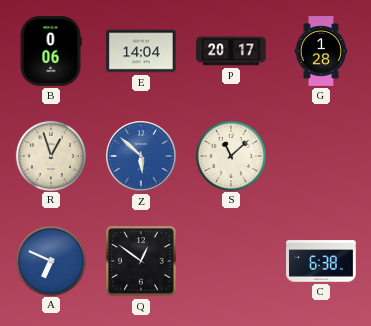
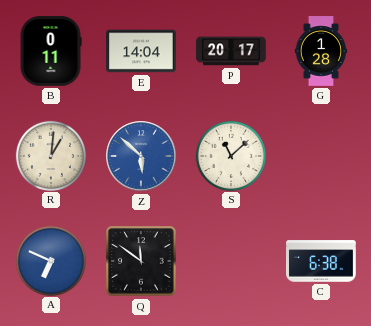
B: 0:06 -> 0:11 (51, 51)
R: 12:57 -> 1:01 (50, 155)
Q: 12:51 -> 11:51 (141, 261)
